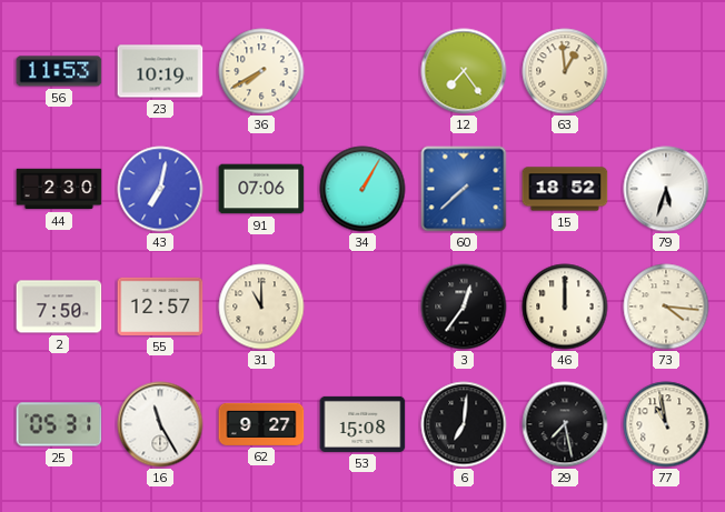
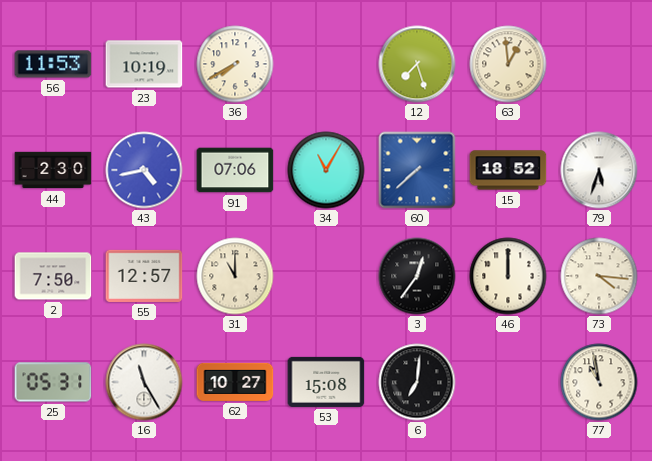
12: 7:24 -> 7:27 (417, 64)
43: 7:02 -> 4:43 (144, 170)
34: 1:05 -> 11:05 (326, 170)
62: 9:27 -> 10:27 (235, 382)
29: 7:28 -> none (565, 424)
